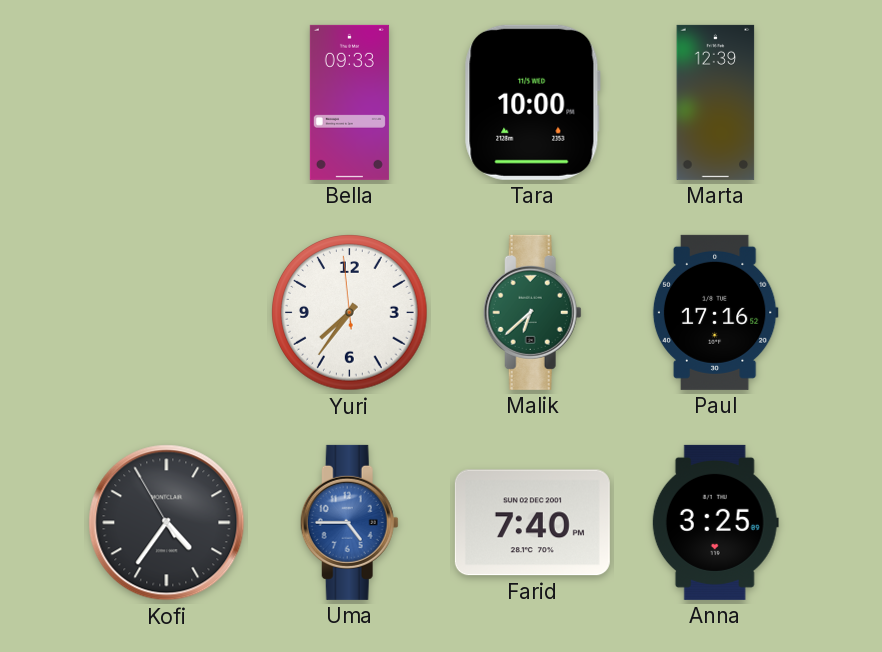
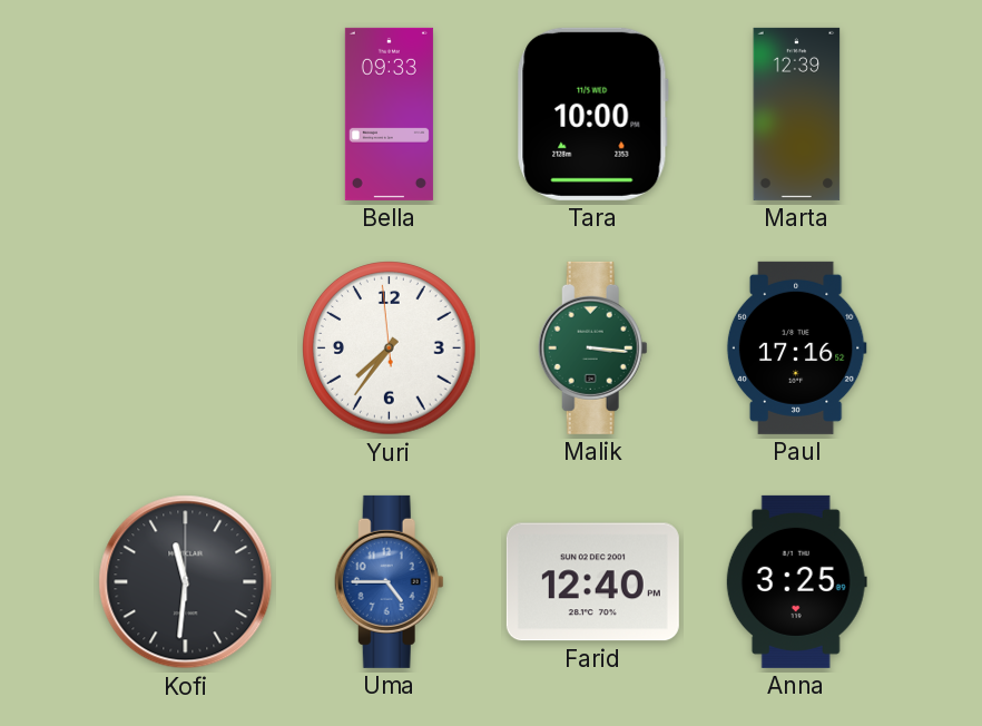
Malik: 6:38 -> 3:16 (592, 347)
Kofi: 4:35 -> 11:31 (186, 582)
Farid: 7:40 -> 12:40 (592, 582)
